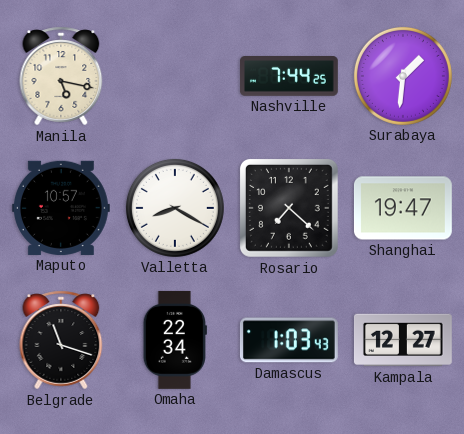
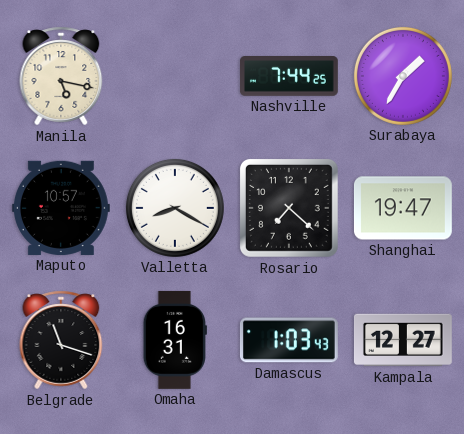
Surabaya: 1:31 -> 1:35 (403, 76)
Omaha: 22:34 -> 16:31 (175, 340)
